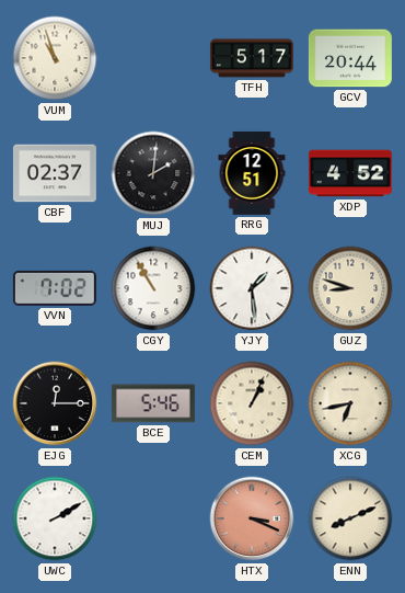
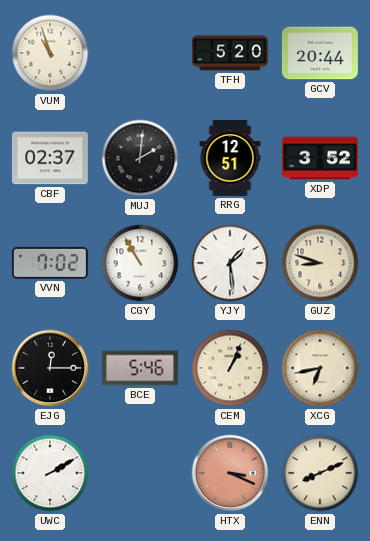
TFH: 5:17 -> 5:20 (230, 53)
XDP: 4:52 -> 3:52 (320, 158)
